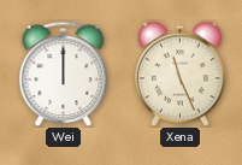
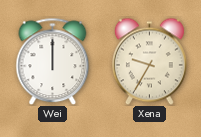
Xena: 11:26 -> 9:35 (149, 61)
